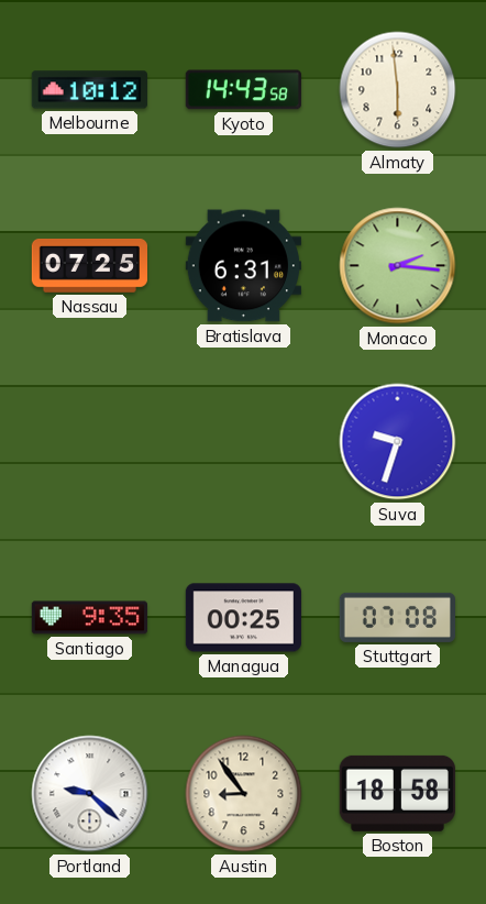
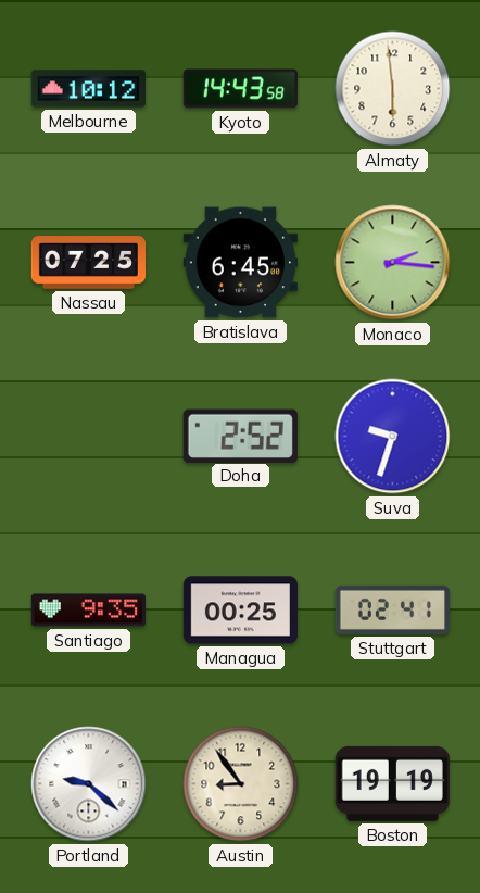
Bratislava: 6:31 -> 6:45 (240, 263)
Doha: none -> 2:52 (240, 436)
Stuttgart: 07:08 -> 02:41 (392, 609)
Boston: 18:58 -> 19:19 (392, 783)
